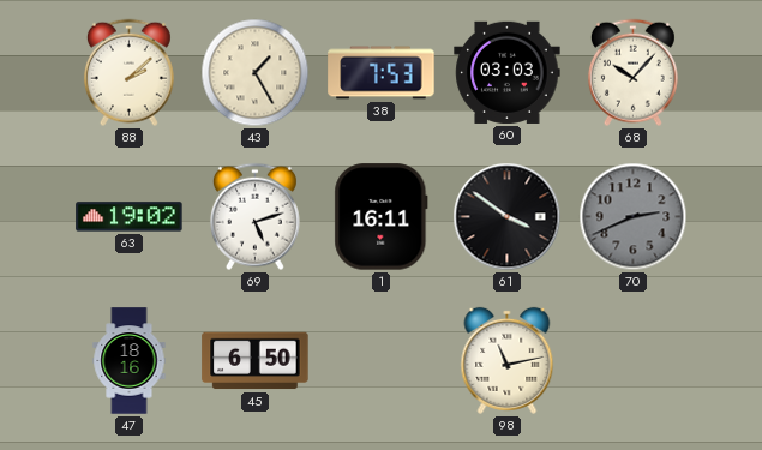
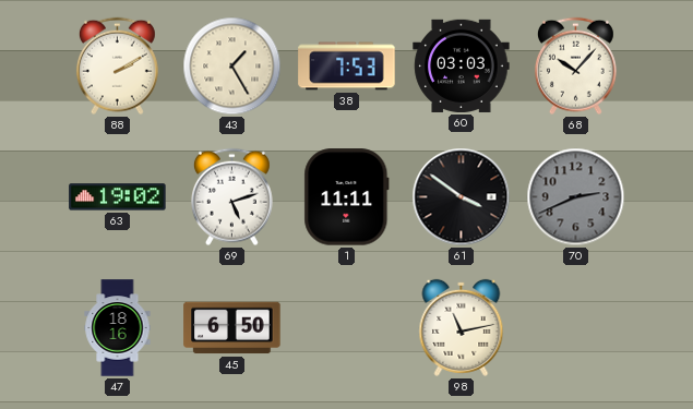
88: 2:08 -> 2:10 (117, 67)
1: 16:11 -> 11:11 (347, 197)
